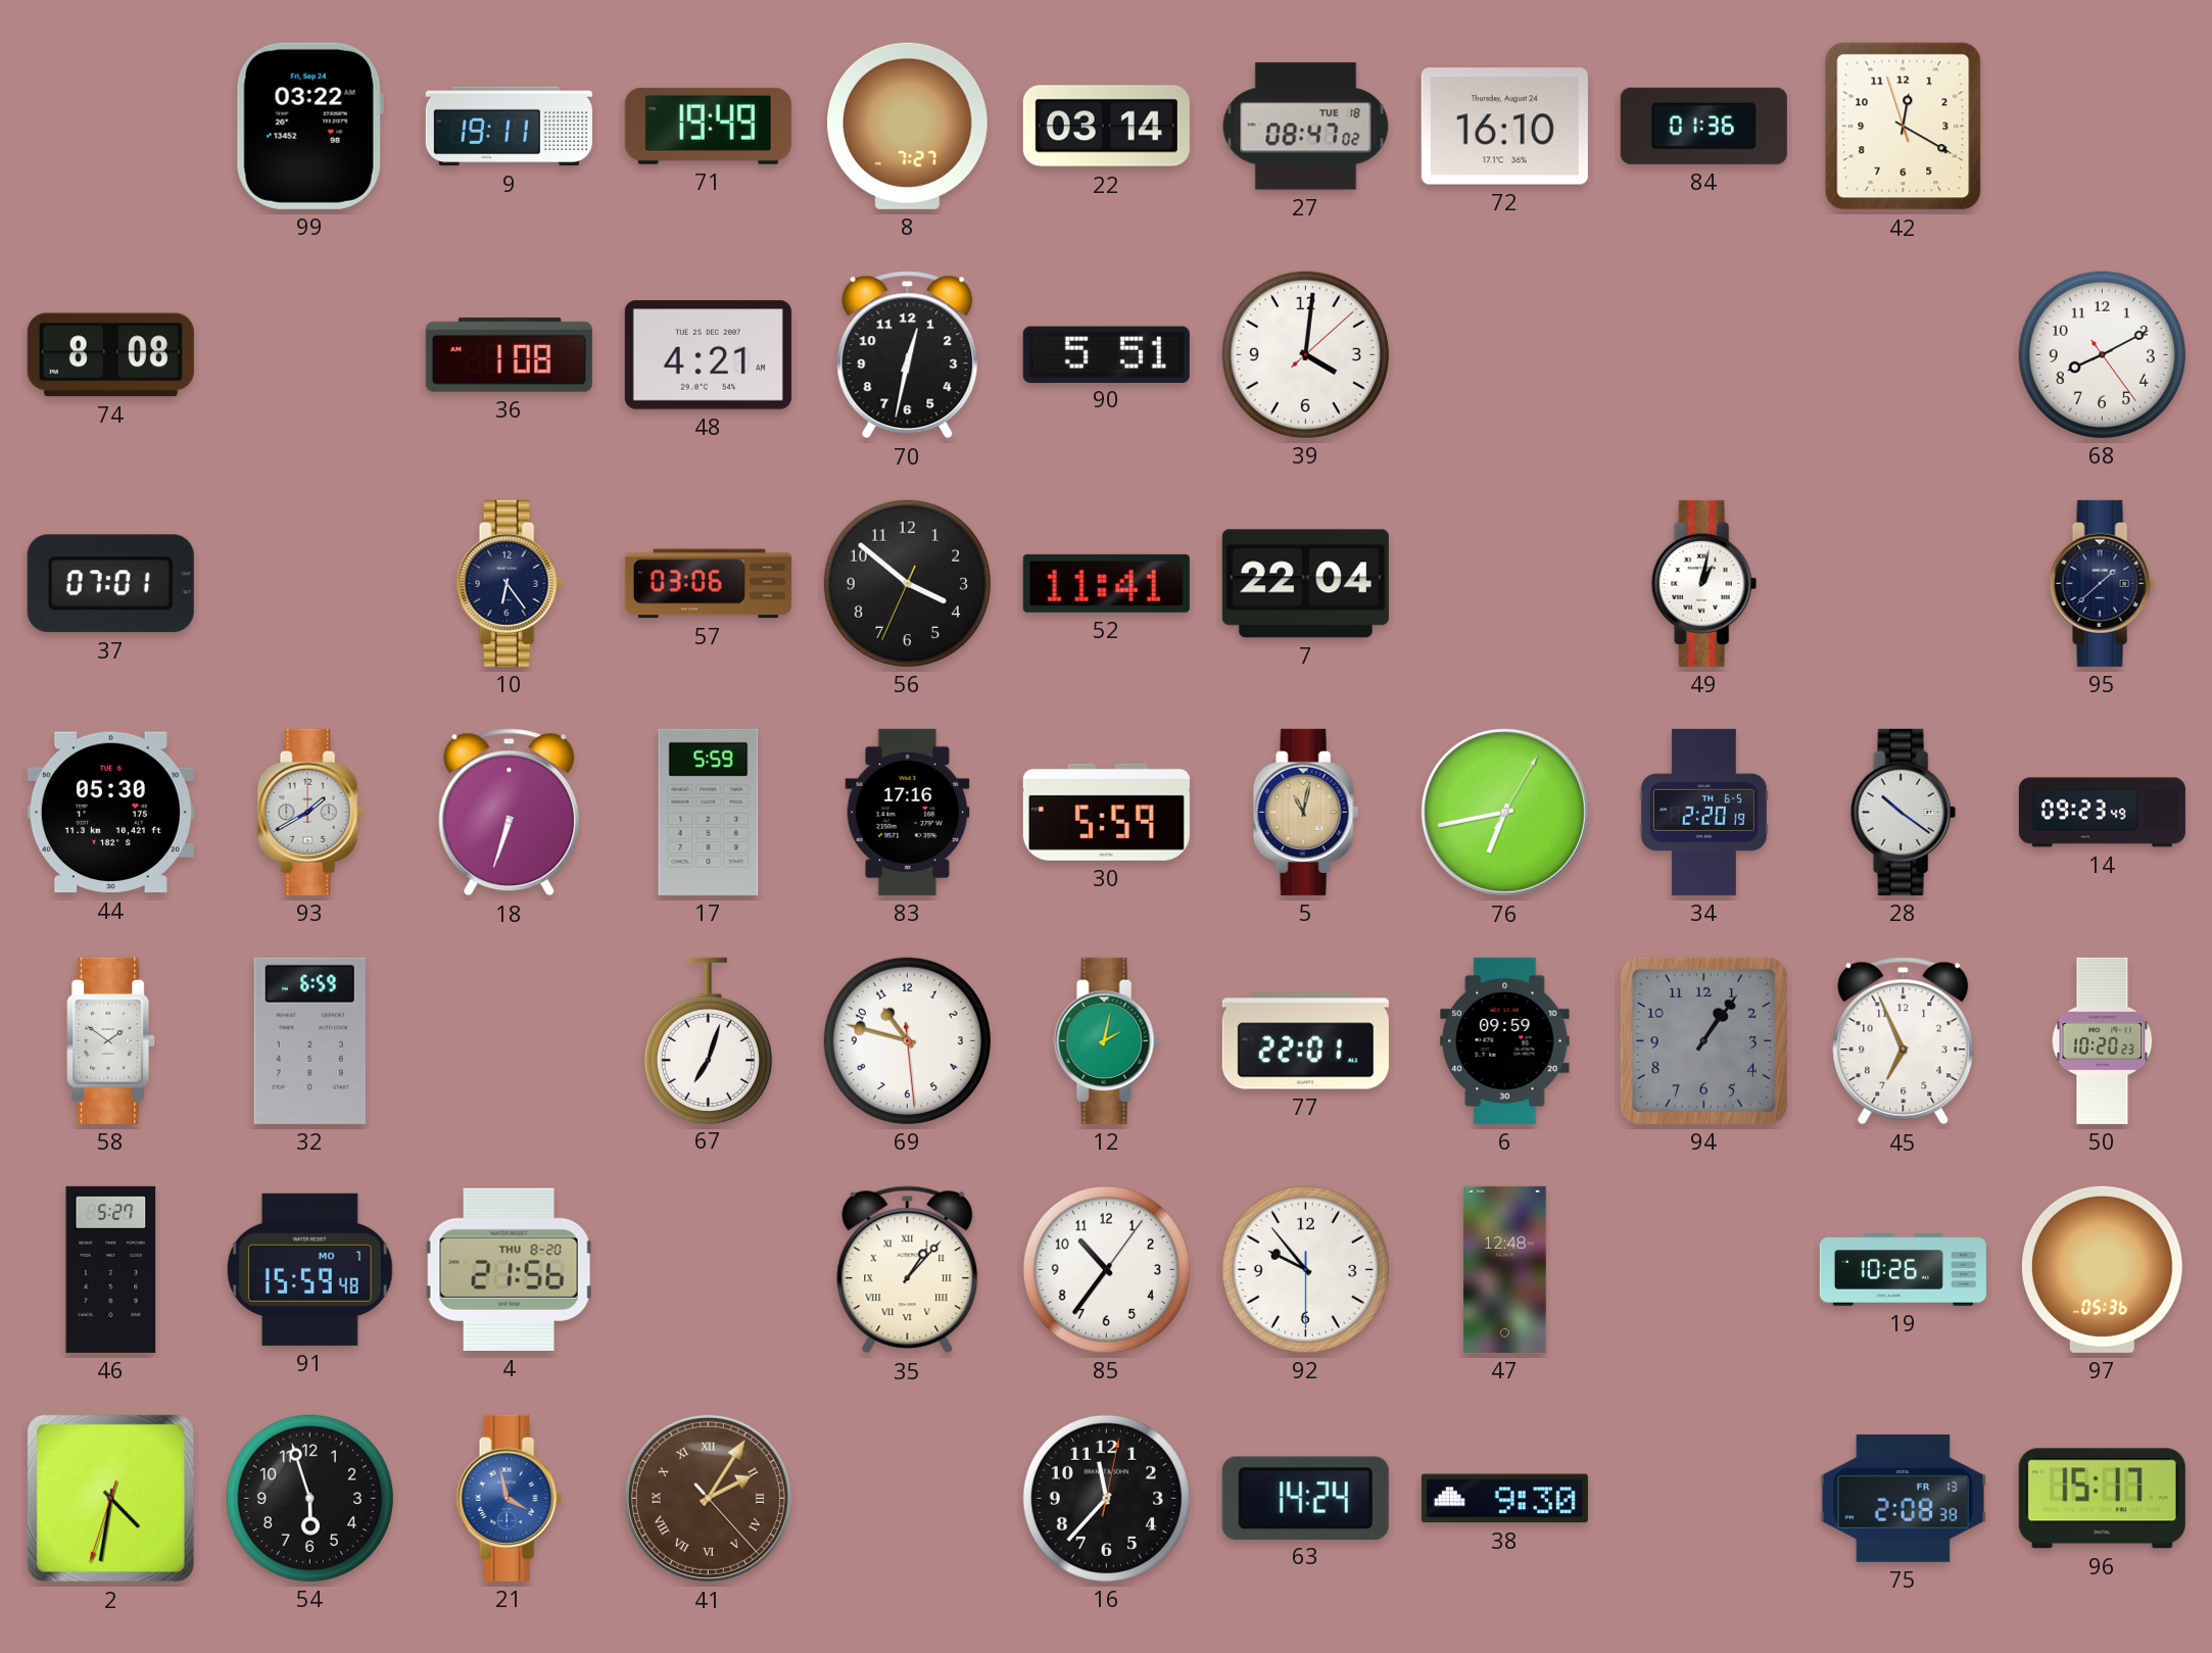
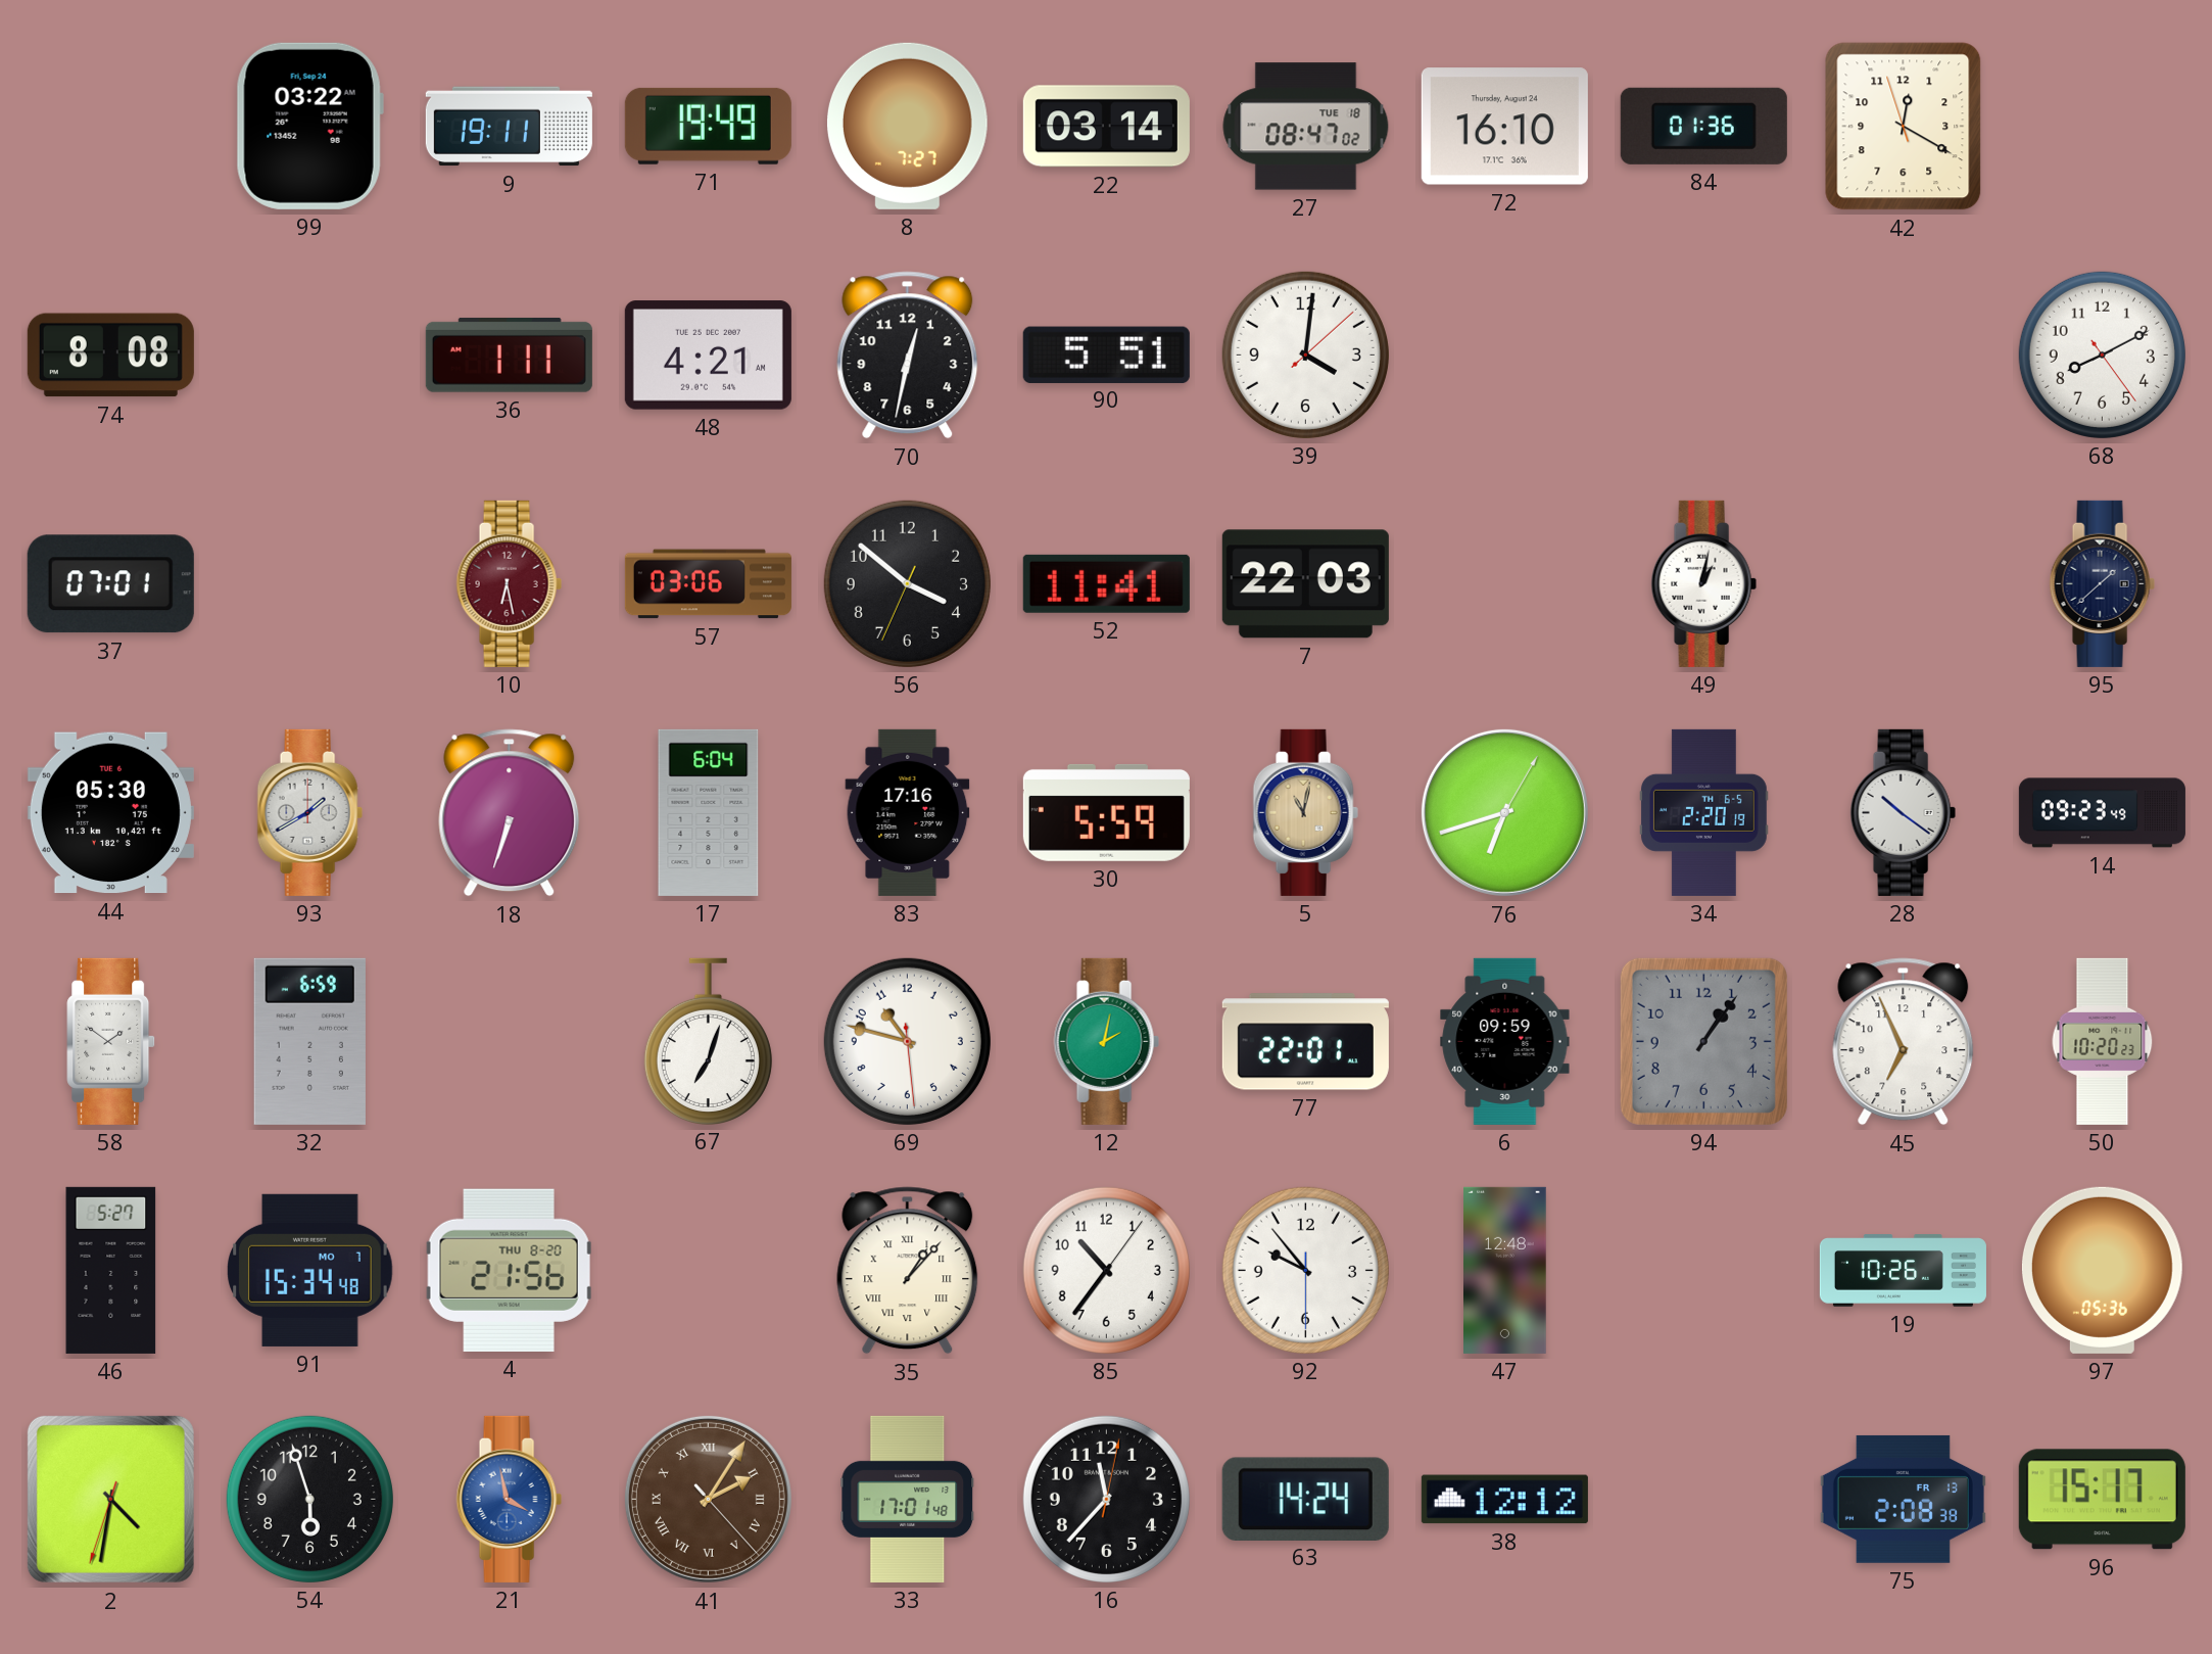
36: 1:08 -> 1:11 (509, 355)
10: 6:24 -> 6:28 (509, 583)
10 dial: navy -> burgundy (509, 583)
7: 22:04 -> 22:03 (1305, 584)
17: 5:59 -> 6:04 (709, 812)
76: 6:43 -> 6:42 (1504, 812)
91: 15:59 -> 15:34 (310, 1270)
33: none -> 17:01 (908, 1499)
38: 9:30 -> 12:12 (1504, 1500)
